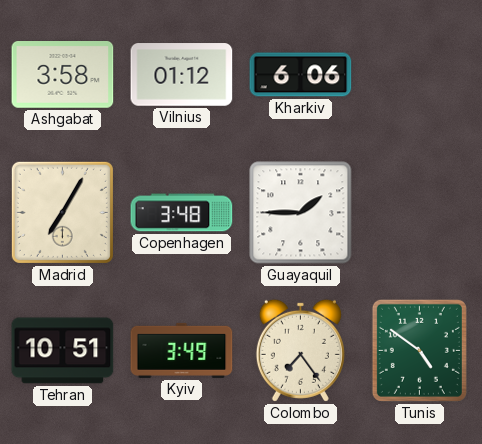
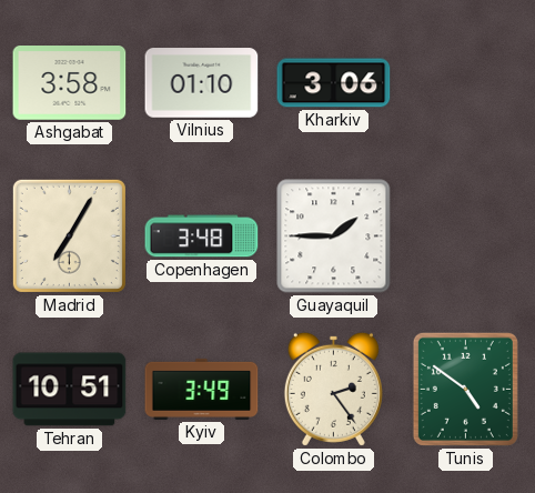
Vilnius: 01:12 -> 01:10 (202, 83)
Kharkiv: 6:06 -> 3:06 (334, 83)
Colombo: 7:24 -> 2:24 (333, 389)
